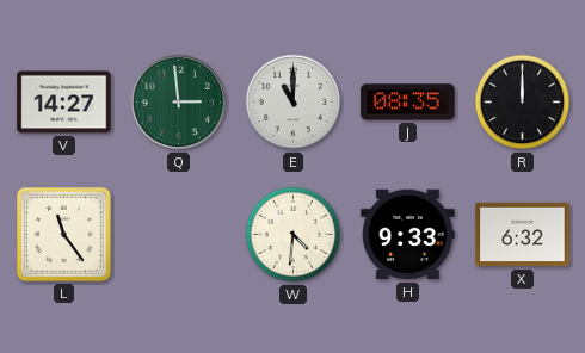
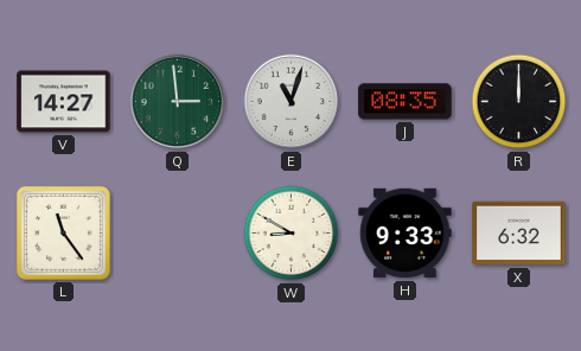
E: 11:00 -> 11:03 (292, 102)
W: 4:31 -> 8:50 (292, 234)
